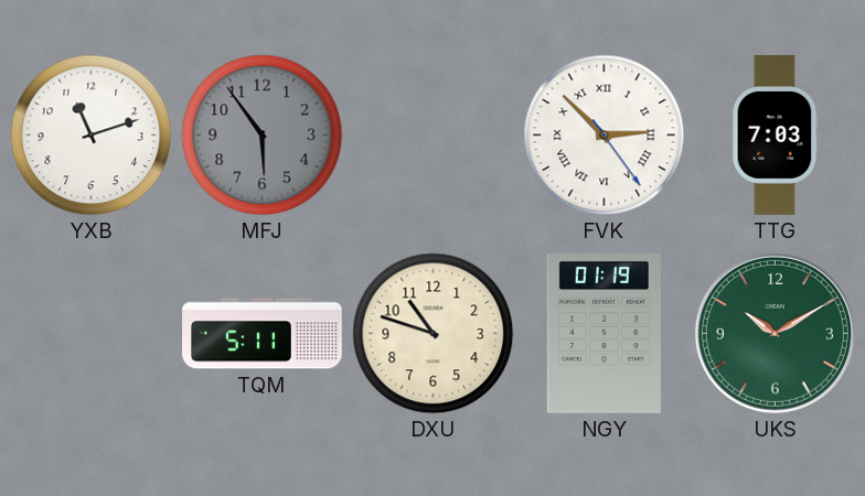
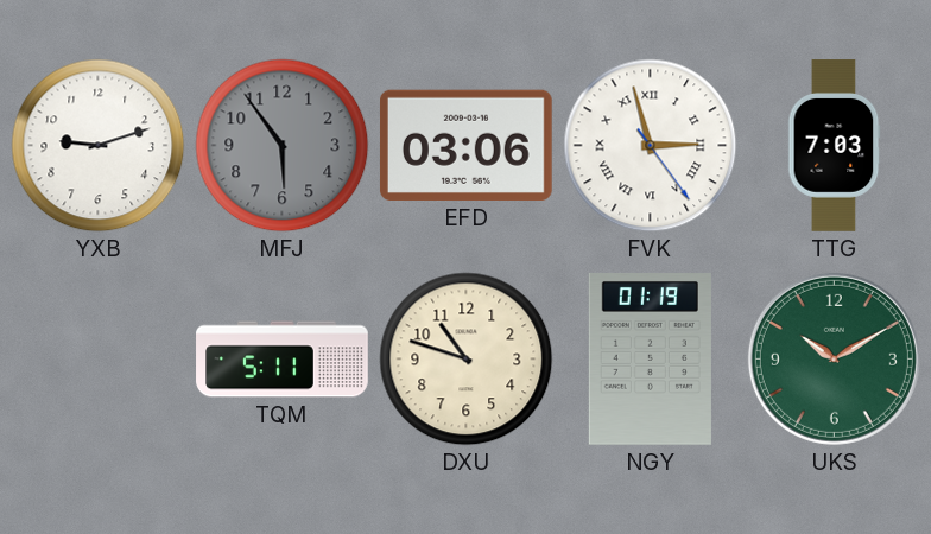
YXB: 11:12 -> 9:12 (99, 146)
EFD: none -> 03:06 (465, 145)
FVK: 2:52 -> 2:57 (651, 146)
